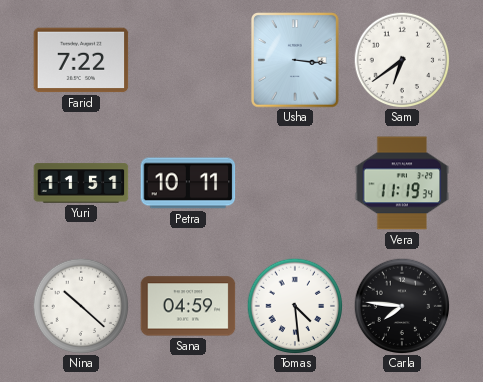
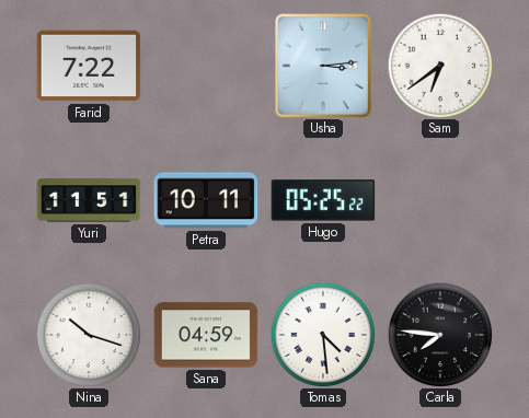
Usha: 3:16 -> 3:14 (324, 66)
Hugo: none -> 05:25 (323, 200)
Vera: 11:19 -> none (402, 183)
Nina: 10:22 -> 10:18 (89, 335)
